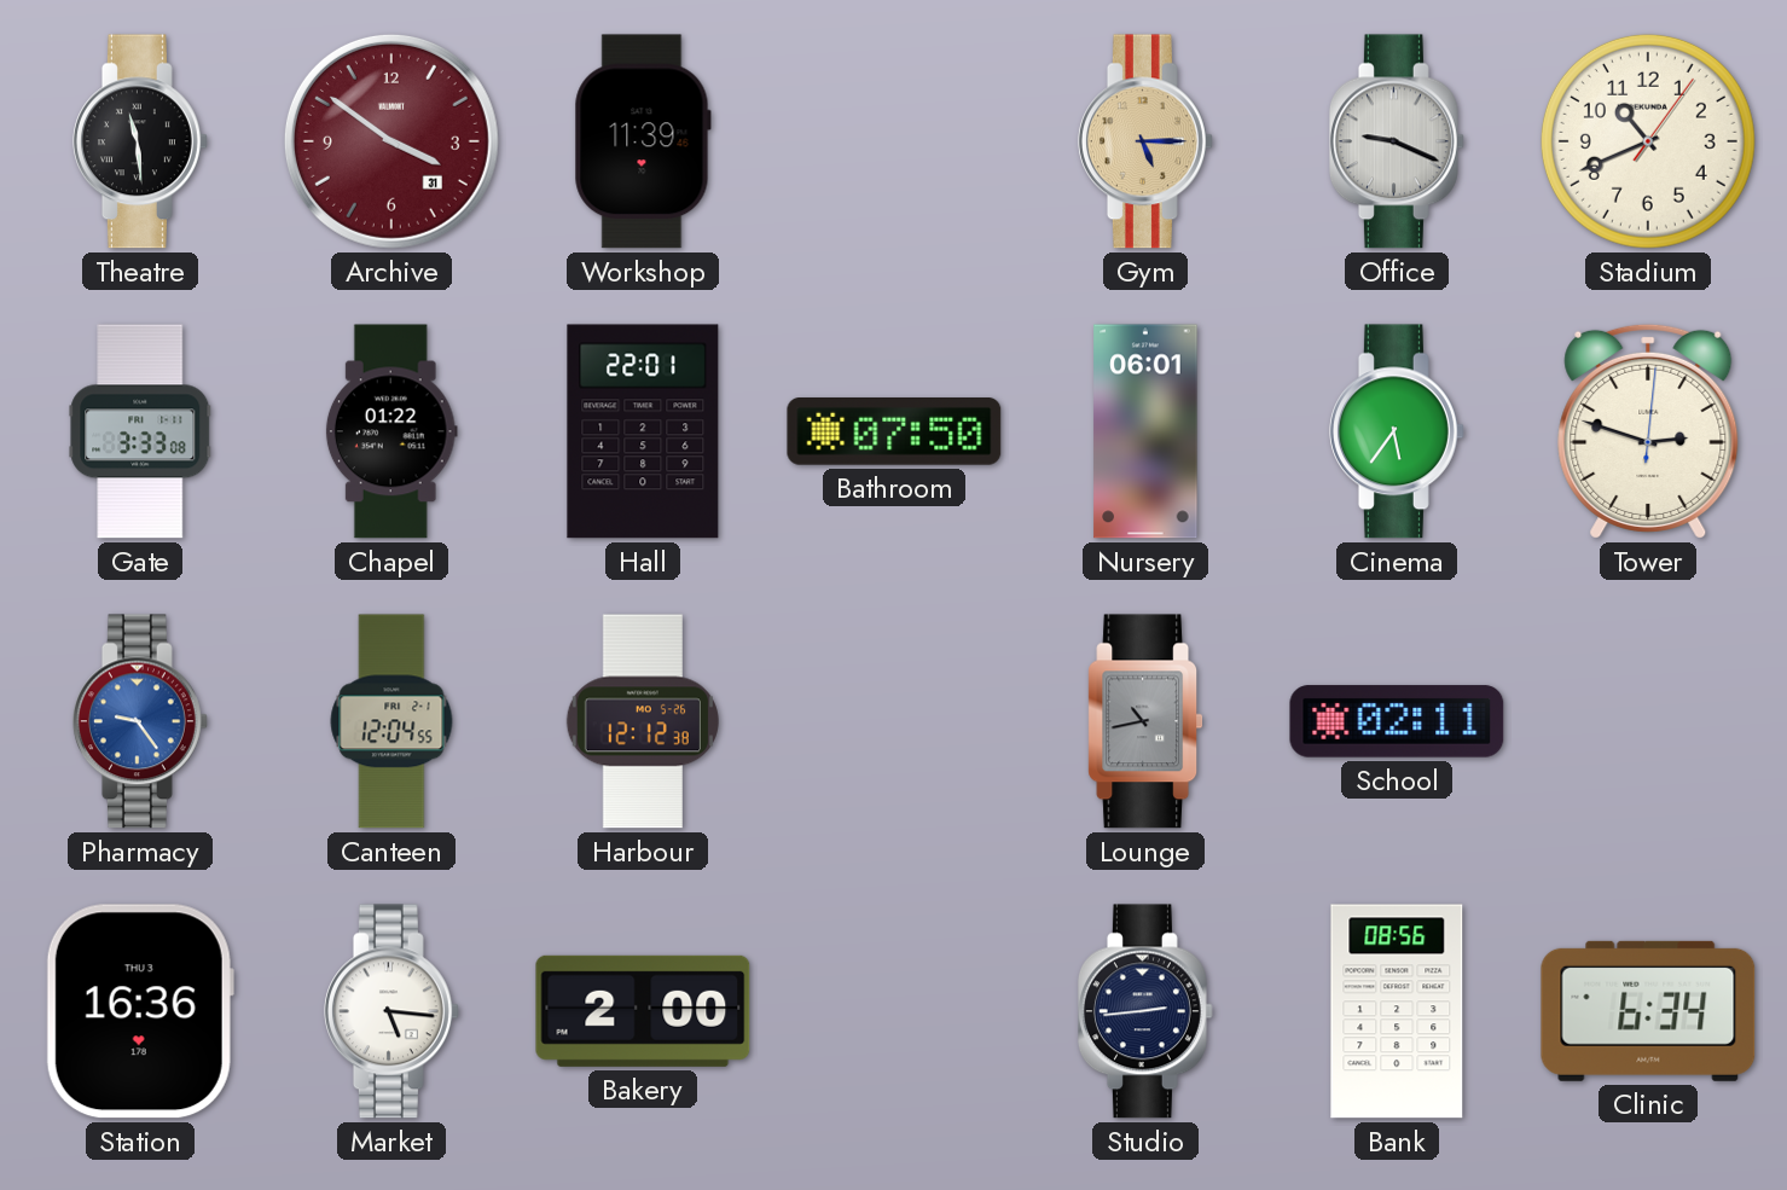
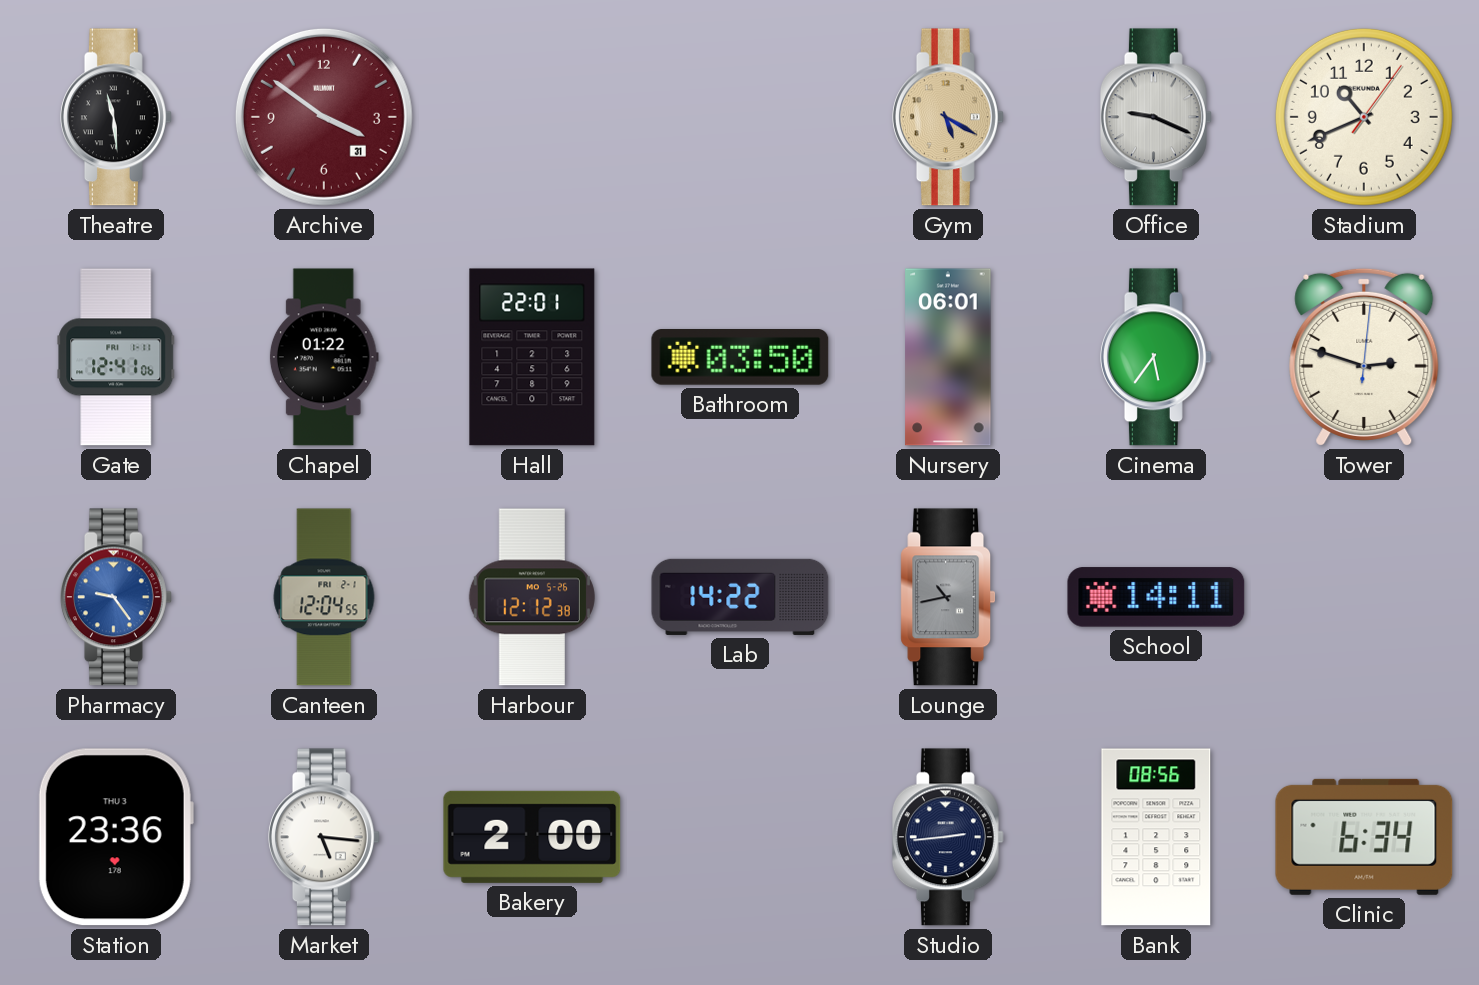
Workshop: 11:39 -> none (643, 141)
Gym: 5:15 -> 5:20 (948, 117)
Gate: 3:33 -> 12:41 (116, 357)
Bathroom: 07:50 -> 03:50 (740, 358)
Lab: none -> 14:22 (740, 597)
School: 02:11 -> 14:11 (1156, 597)
Station: 16:36 -> 23:36 (116, 837)
